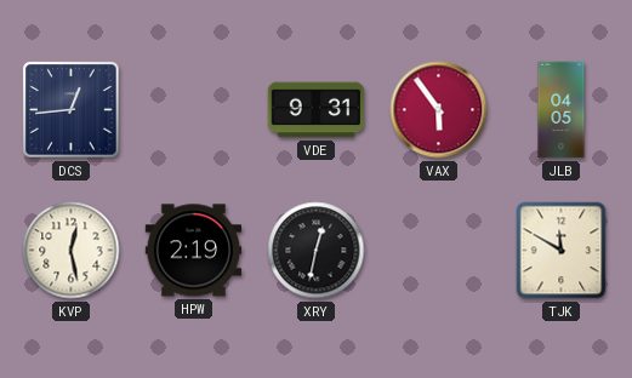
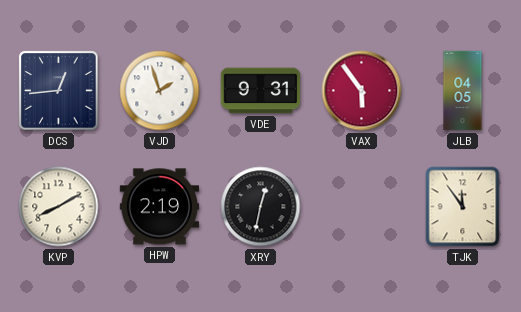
VJD: none -> 1:57 (160, 91)
KVP: 12:28 -> 8:10 (59, 207)
TJK: 11:50 -> 11:54 (463, 207)
